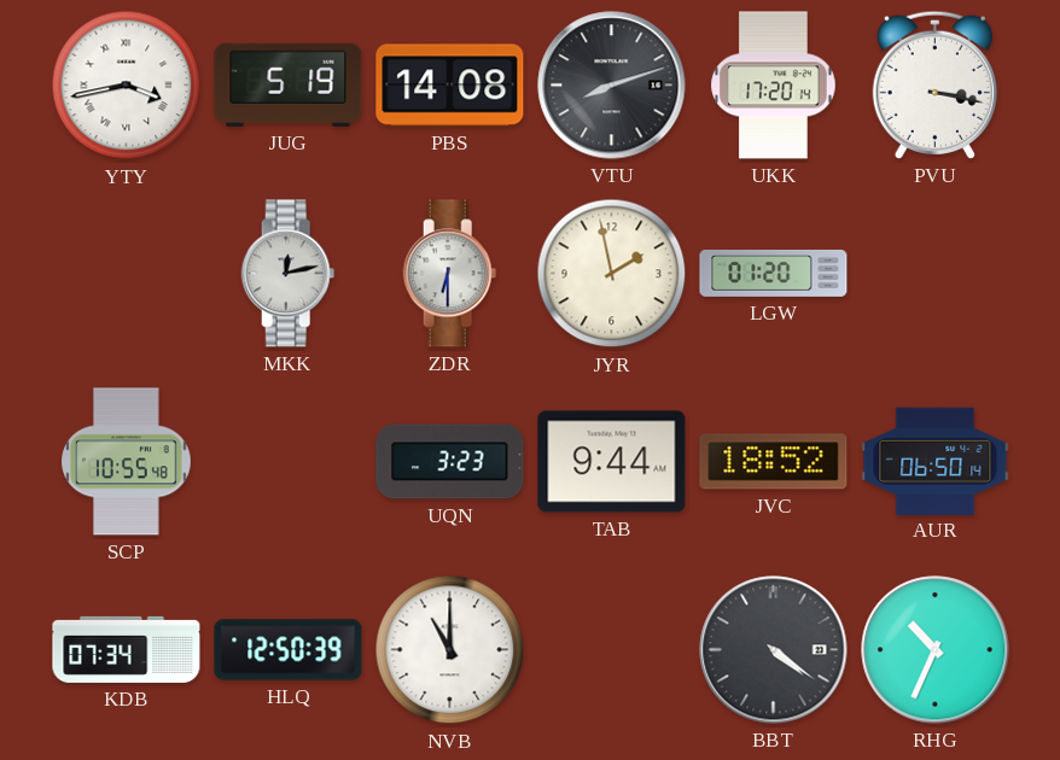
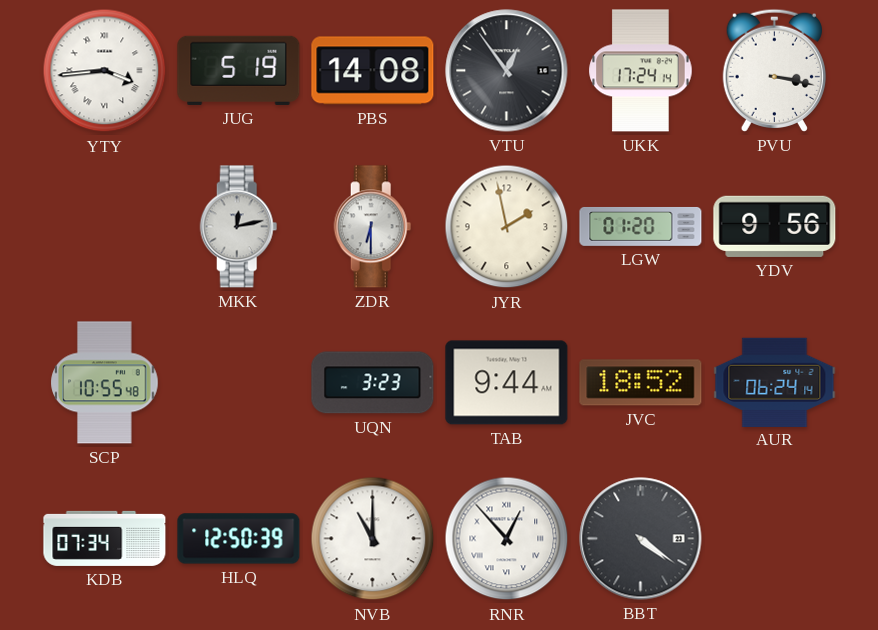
YTY: 3:43 -> 3:44 (105, 71)
VTU: 8:12 -> 12:54 (507, 71)
UKK: 17:20 -> 17:24 (641, 71)
YDV: none -> 9:56 (775, 226)
AUR: 06:50 -> 06:24 (775, 382)
RNR: none -> 12:53 (507, 539)
RHG: 10:34 -> none (936, 650)
